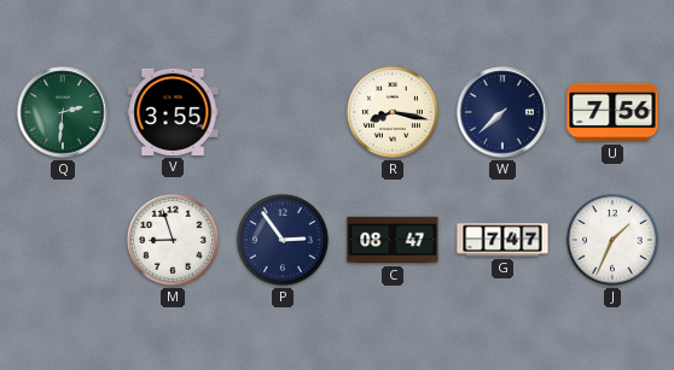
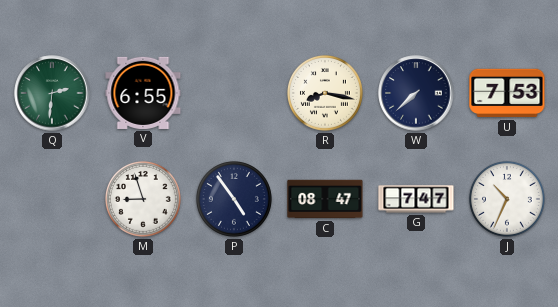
V: 3:55 -> 6:55 (143, 93)
U: 7:56 -> 7:53 (507, 93)
P: 2:54 -> 4:54 (234, 199)
J: 1:34 -> 10:34 (507, 199)
